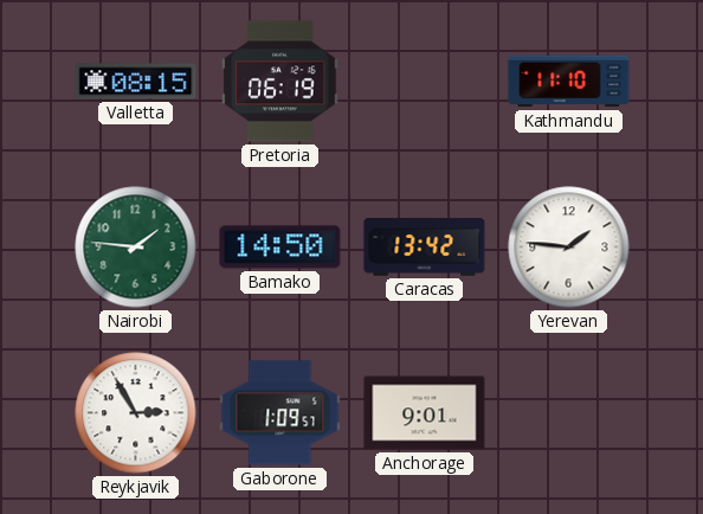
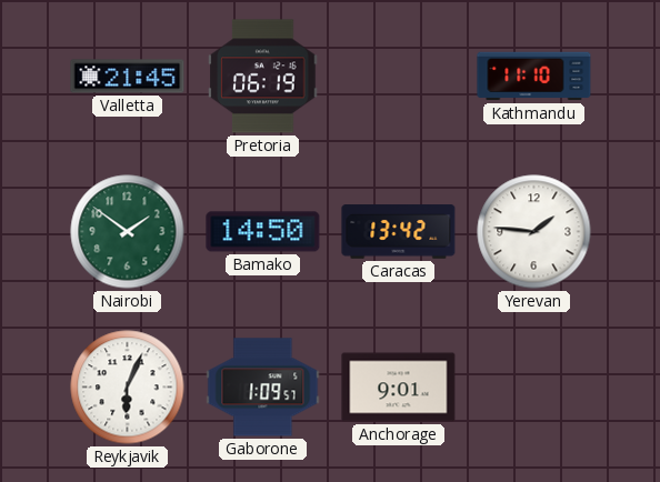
Valletta: 08:15 -> 21:45 (128, 77)
Nairobi: 1:46 -> 1:51 (128, 232)
Reykjavik: 2:55 -> 6:04 (128, 388)
